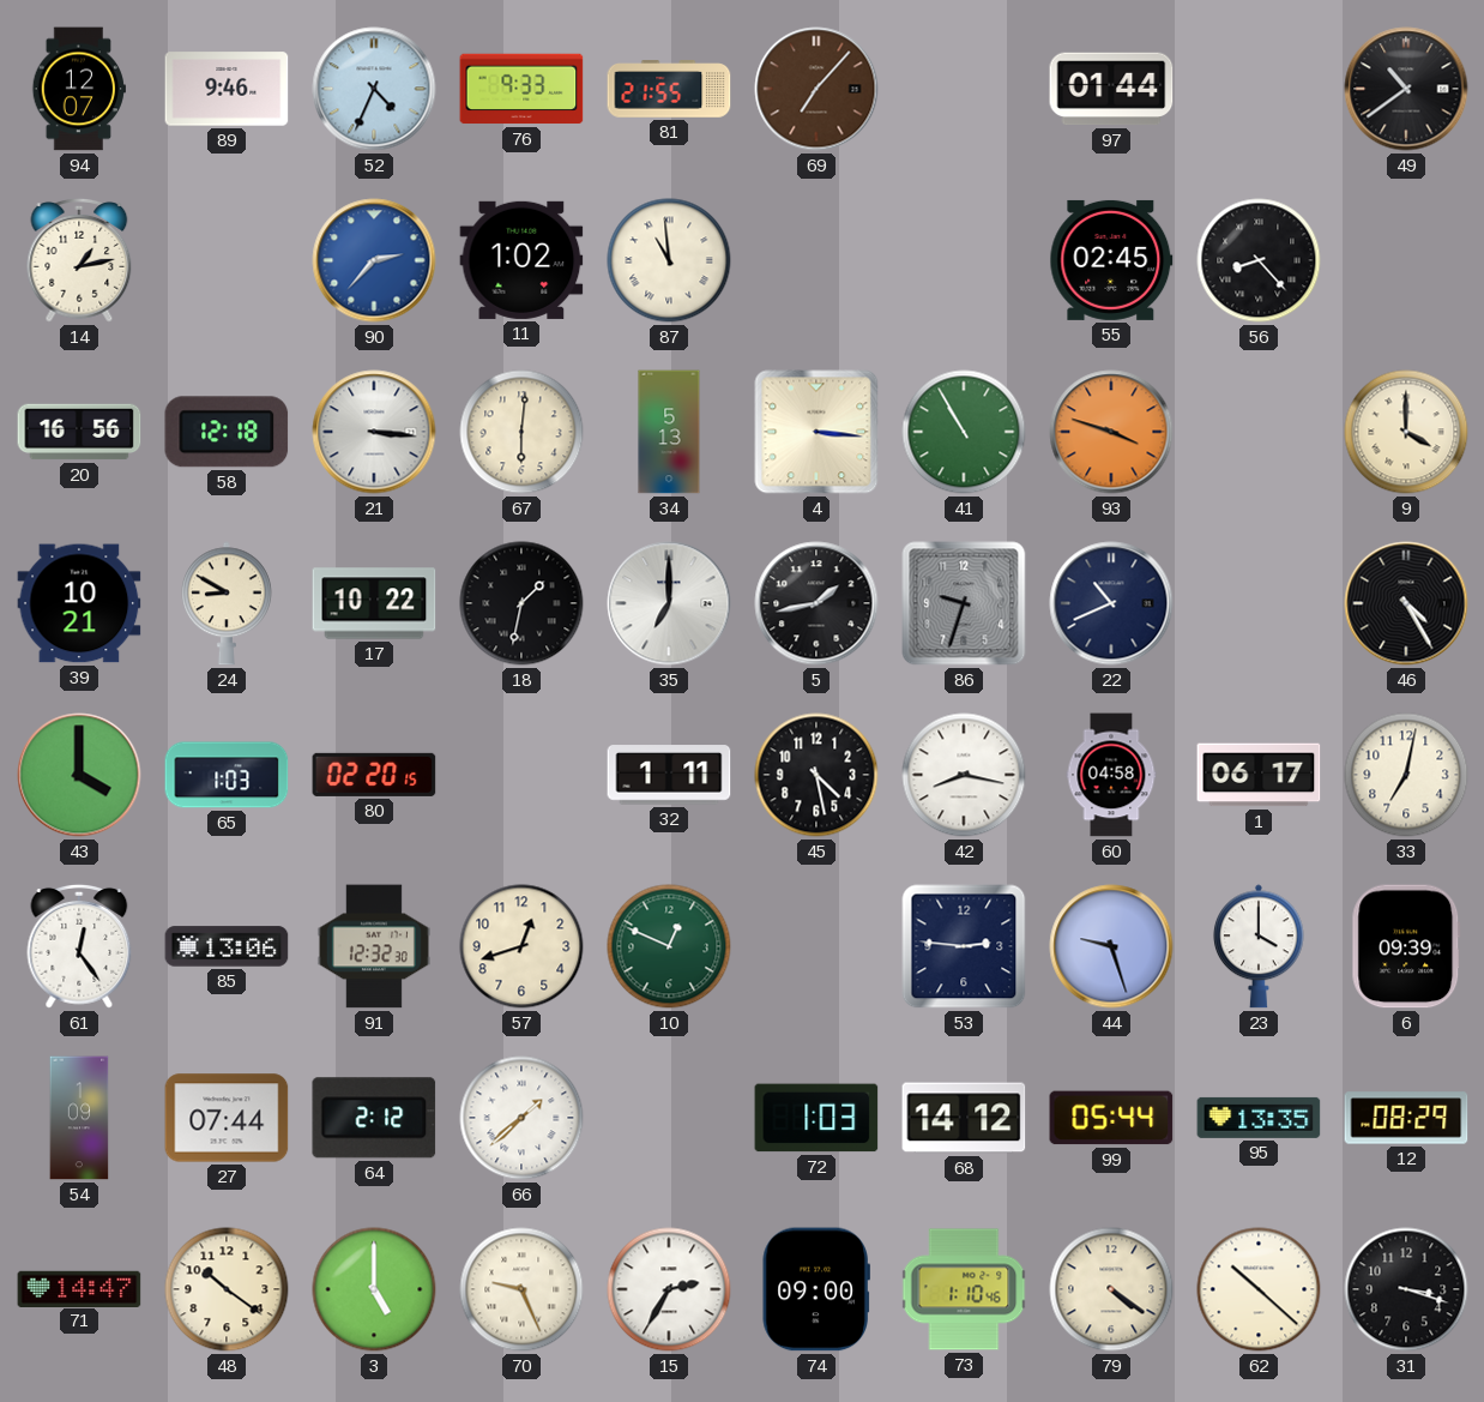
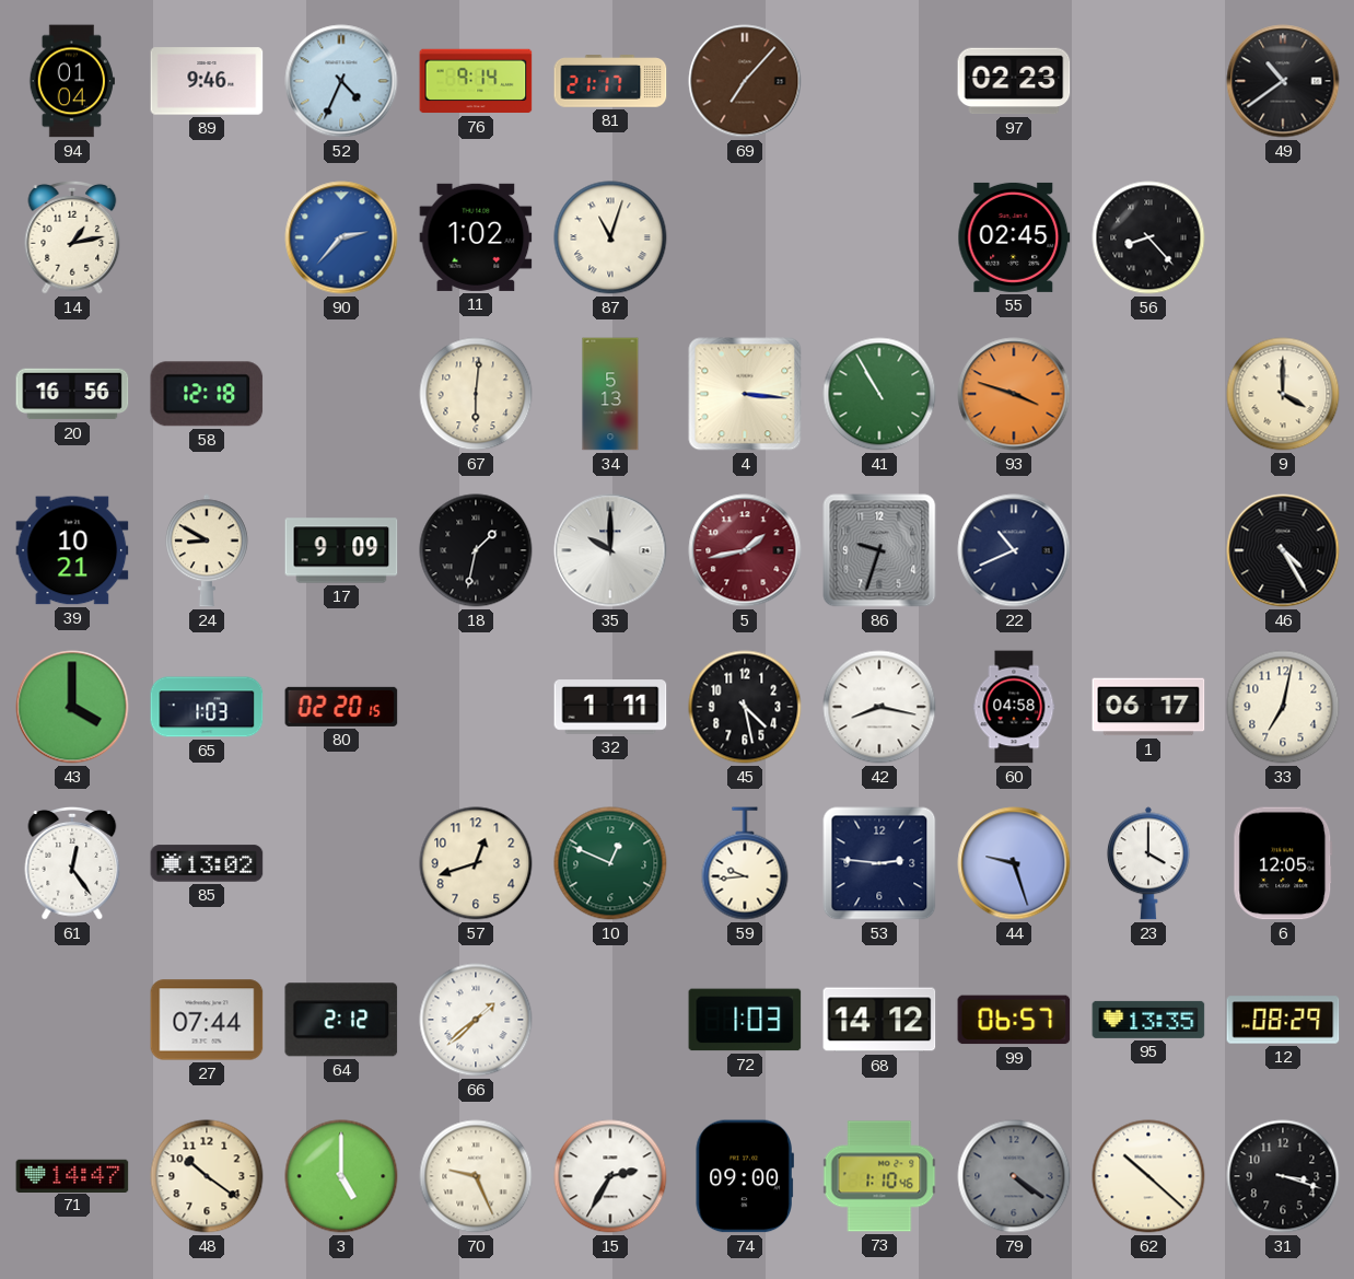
94: 12:07 -> 01:04 (71, 81)
76: 9:33 -> 9:14 (476, 81)
81: 21:55 -> 21:17 (610, 81)
97: 01:44 -> 02:23 (1014, 81)
87: 10:59 -> 11:03 (610, 237)
21: 3:16 -> none (374, 432)
17: 10:22 -> 9:09 (341, 550)
35: 7:00 -> 10:00 (610, 550)
5 dial: black -> burgundy (745, 550)
85: 13:06 -> 13:02 (207, 863)
91: 12:32 -> none (374, 946)
59: none -> 9:44 (745, 863)
6: 09:39 -> 12:05 (1283, 863)
54: 1:09 -> none (79, 1118)
99: 05:44 -> 06:57 (1014, 1020)
79 dial: cream -> grey (1014, 1176)
